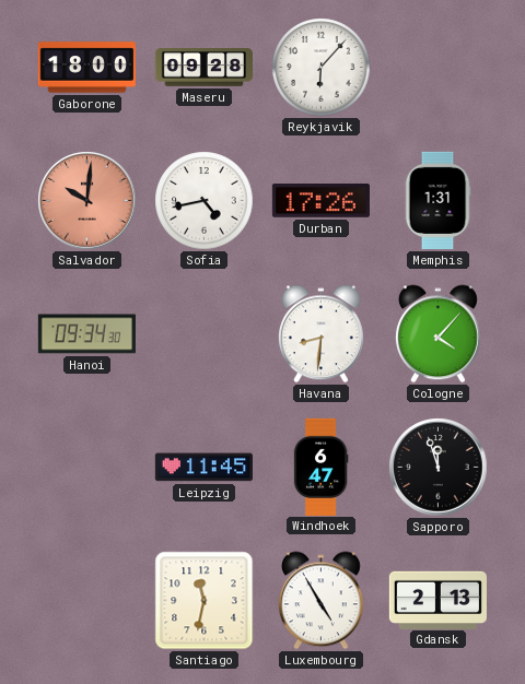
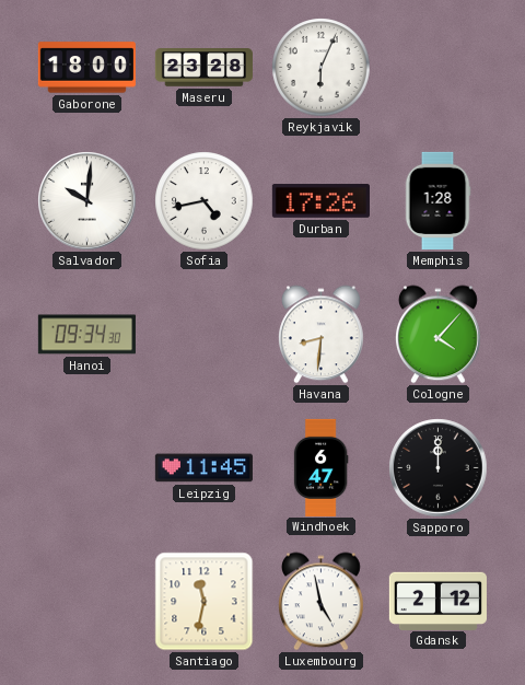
Maseru: 09:28 -> 23:28 (203, 68)
Reykjavik: 6:07 -> 6:04 (322, 68)
Salvador dial: salmon -> white (87, 201)
Memphis: 1:31 -> 1:28 (437, 200)
Sapporo: 11:57 -> 12:00 (439, 468)
Luxembourg: 4:55 -> 4:58 (322, 602)
Gdansk: 2:13 -> 2:12 (437, 601)
